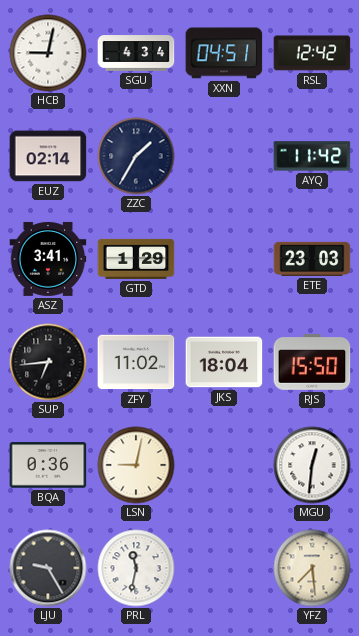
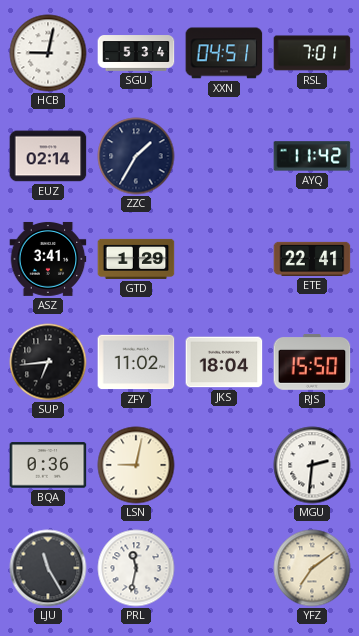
SGU: 4:34 -> 5:34 (136, 53)
RSL: 12:42 -> 7:01 (312, 53)
ETE: 23:03 -> 22:41 (312, 259)
MGU: 12:31 -> 2:31 (312, 465)
LJU: 9:25 -> 11:25 (48, 568)
YFZ: 7:29 -> 7:09 (312, 568)
